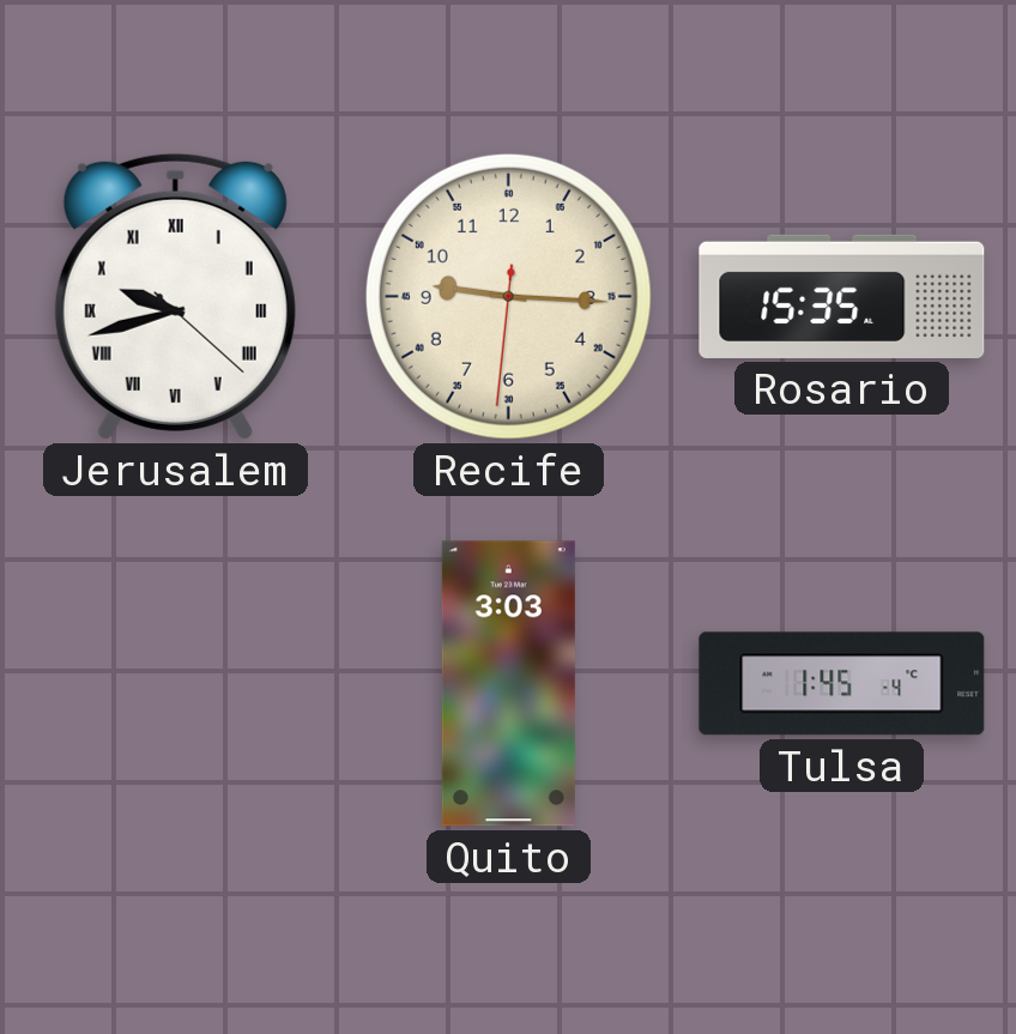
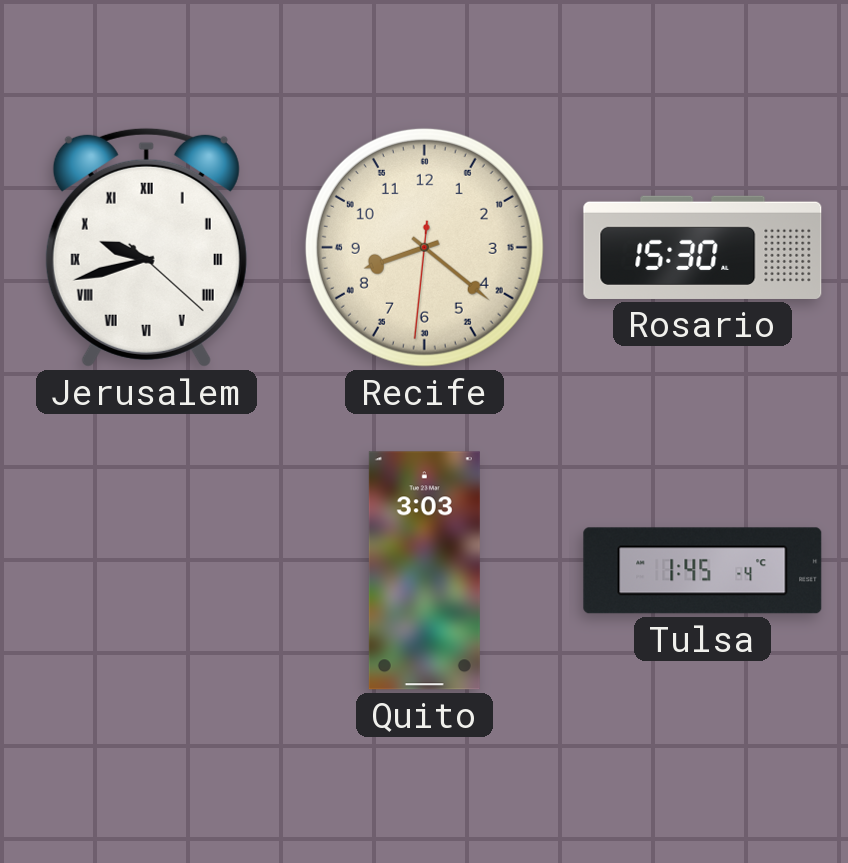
Recife: 9:15 -> 8:21 (424, 247)
Rosario: 15:35 -> 15:30 (703, 247)
